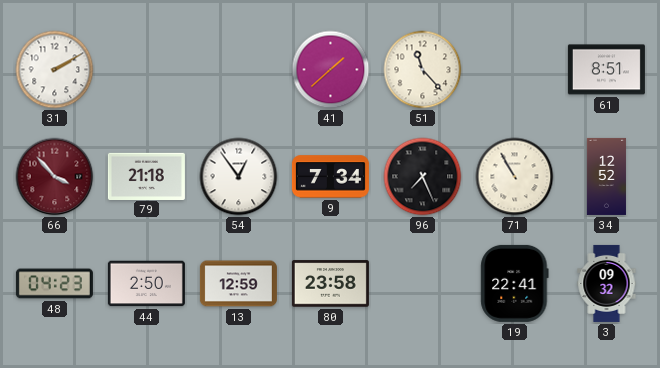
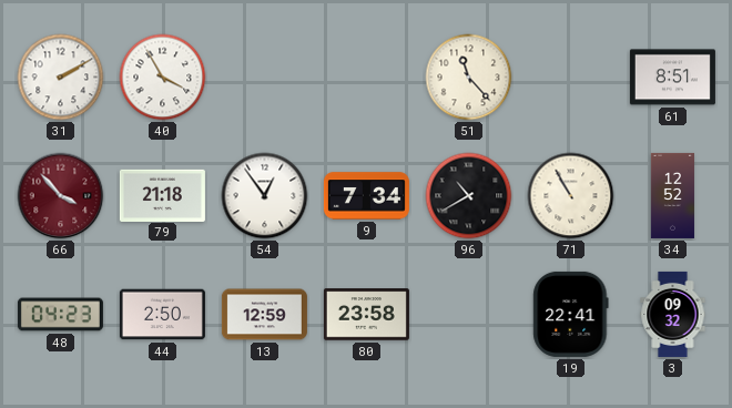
40: none -> 3:55 (163, 78)
41: 1:38 -> none (331, 70)
96: 7:26 -> 10:40 (469, 196)
